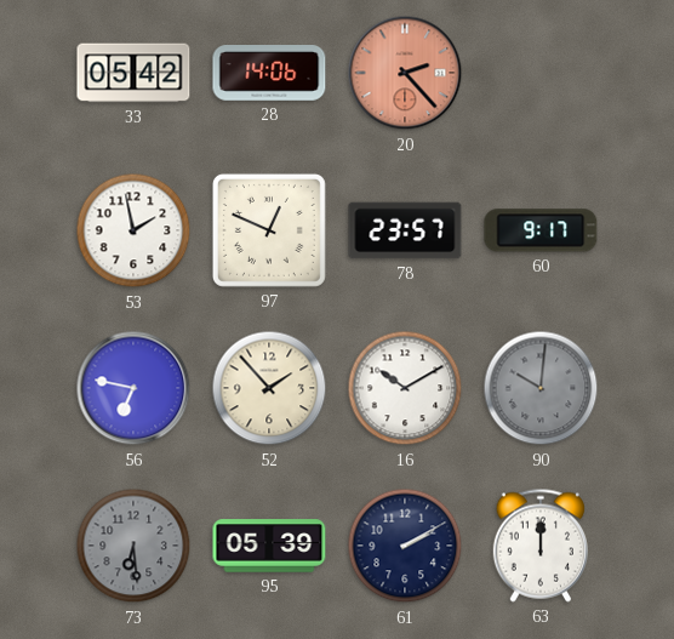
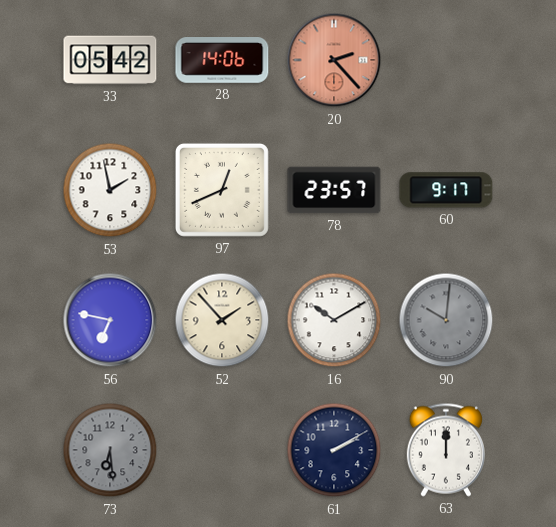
97: 12:49 -> 12:41 (222, 190)
95: 05:39 -> none (269, 546)
